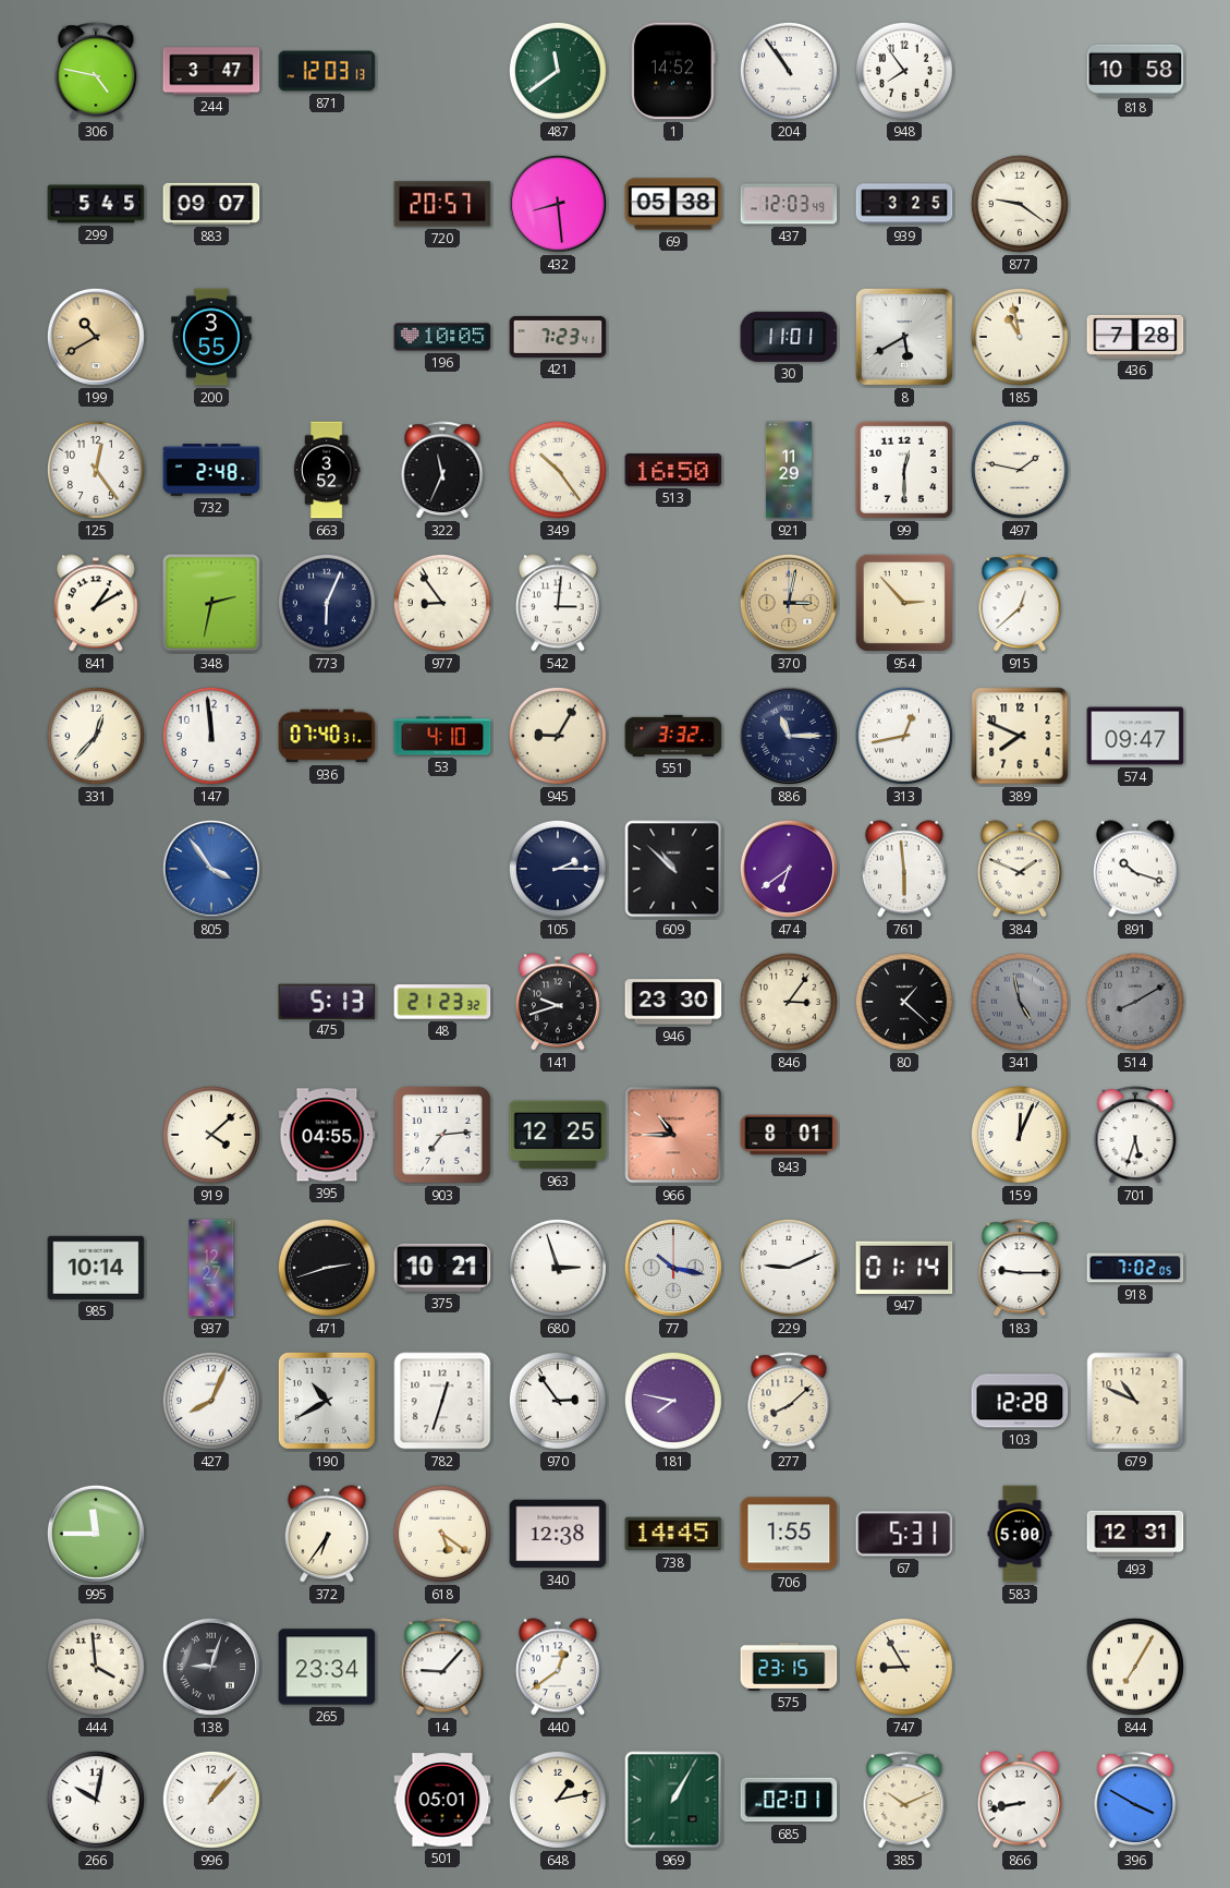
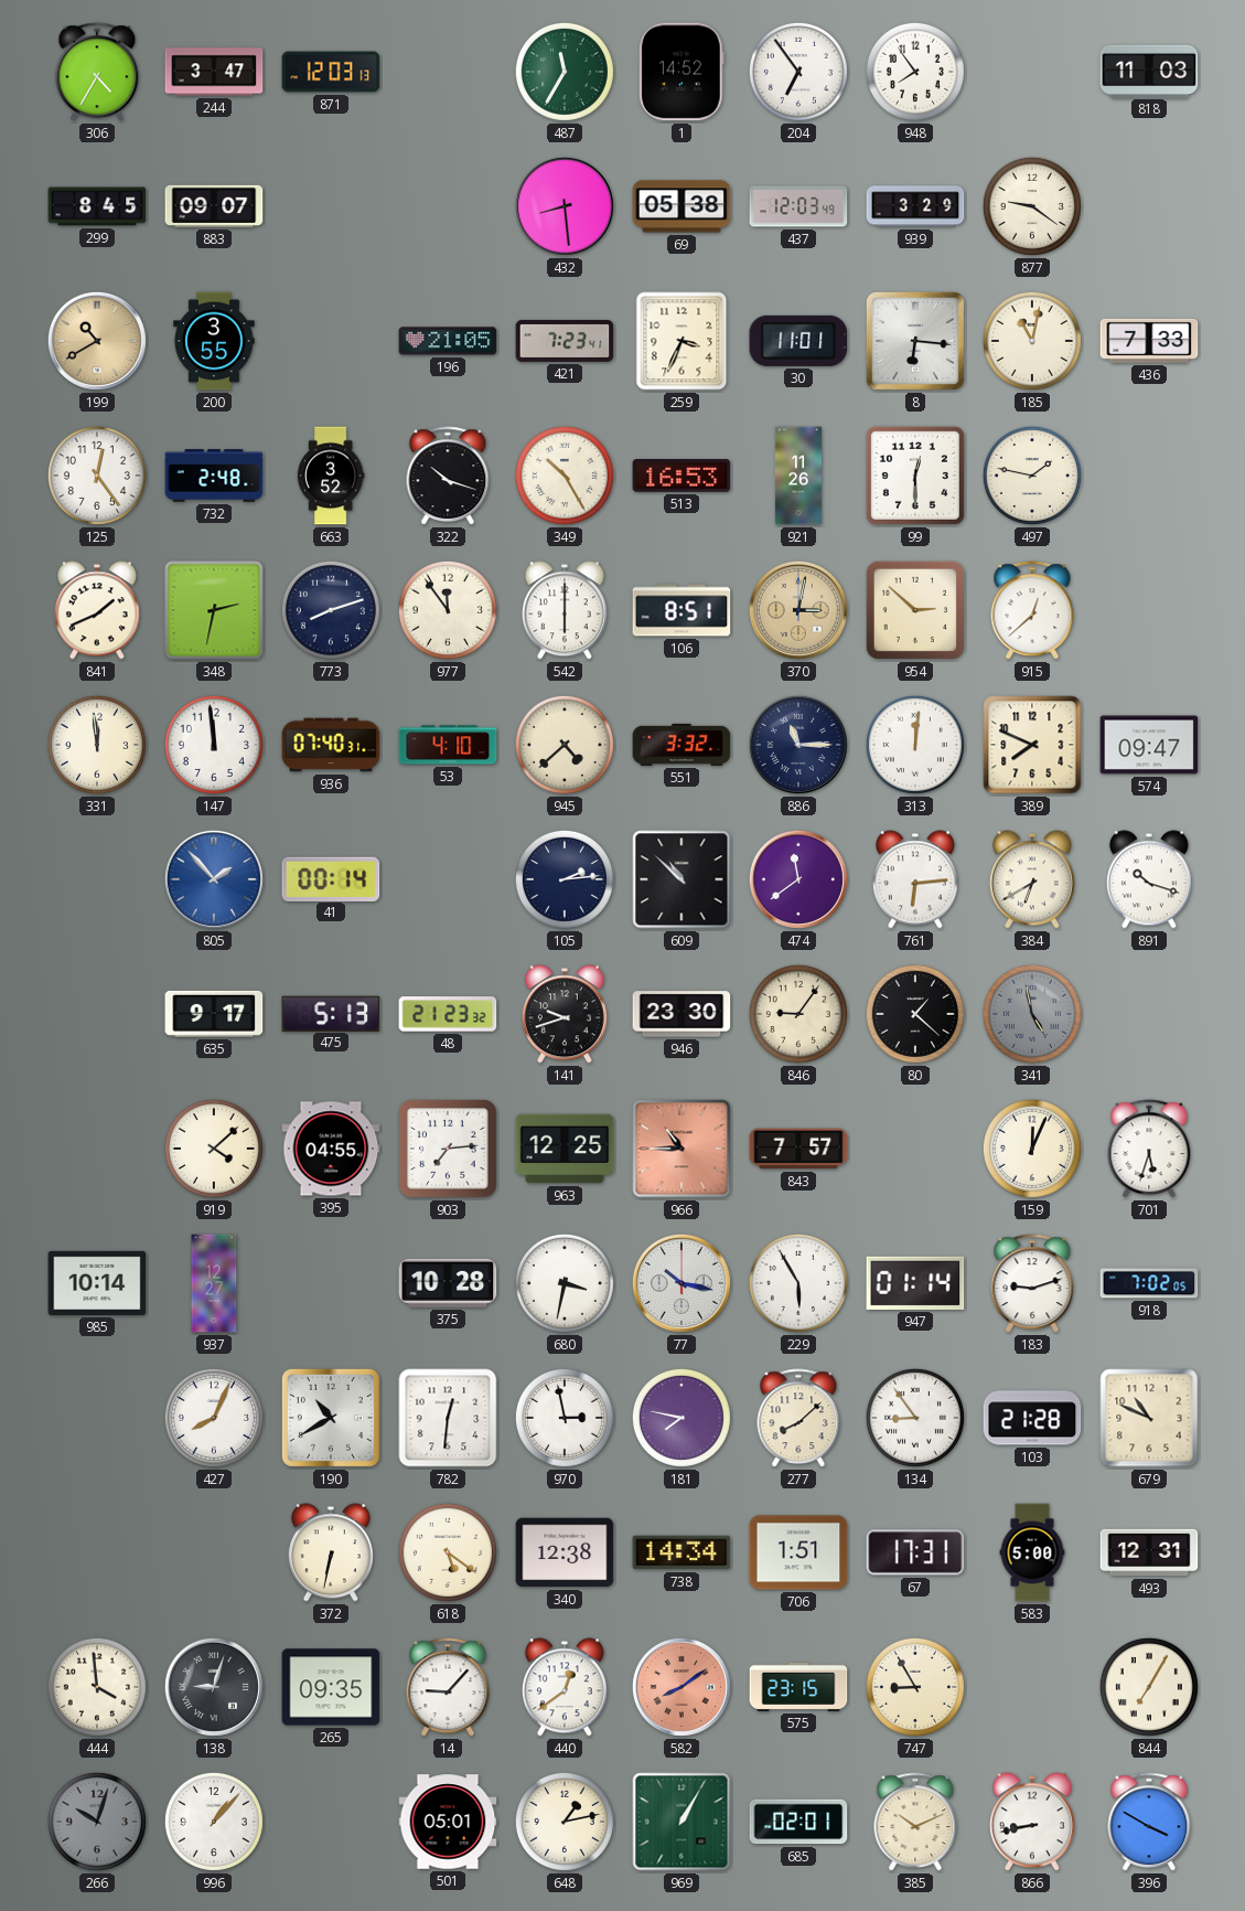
306: 4:47 -> 4:35 (97, 73)
487: 11:39 -> 11:35 (565, 72)
204: 10:54 -> 6:54 (798, 72)
818: 10:58 -> 11:03 (1149, 71)
299: 5:45 -> 8:45 (97, 206)
720: 20:57 -> none (442, 204)
939: 3:25 -> 3:29 (915, 206)
196: 10:05 -> 21:05 (448, 341)
259: none -> 3:34 (681, 341)
8: 5:40 -> 6:16 (915, 341)
185: 10:58 -> 11:02 (1032, 341)
436: 7:28 -> 7:33 (1149, 341)
322: 11:34 -> 10:18 (448, 477)
349: 10:24 -> 10:25 (565, 476)
513: 16:50 -> 16:53 (681, 477)
921: 11:29 -> 11:26 (798, 476)
841: 1:10 -> 1:41 (97, 610)
773: 6:04 -> 8:12 (331, 610)
977: 8:54 -> 11:54 (448, 610)
542: 3:01 -> 6:00 (565, 610)
106: none -> 8:51 (681, 610)
954: 2:53 -> 2:52 (915, 610)
331: 12:37 -> 11:59 (97, 745)
945: 9:05 -> 4:38 (565, 745)
313: 12:43 -> 12:01 (915, 745)
805: 3:54 -> 1:53 (214, 879)
41: none -> 00:14 (331, 878)
105: 2:15 -> 2:14 (565, 879)
474: 6:39 -> 11:39 (798, 879)
761: 5:59 -> 6:14 (915, 879)
384: 1:49 -> 6:40 (1032, 879)
635: none -> 9:17 (214, 1014)
846: 3:06 -> 9:06 (798, 1014)
514: 8:10 -> none (1135, 1002)
843: 8:01 -> 7:57 (798, 1149)
471: 2:42 -> none (327, 1268)
375: 10:21 -> 10:28 (448, 1283)
680: 2:57 -> 3:32 (565, 1283)
229: 9:11 -> 5:55 (798, 1283)
183: 9:15 -> 9:12 (1032, 1284)
782: 12:33 -> 12:31 (448, 1418)
970: 2:54 -> 2:58 (565, 1418)
134: none -> 8:54 (915, 1418)
103: 12:28 -> 21:28 (1032, 1418)
995: 11:45 -> none (96, 1534)
372: 6:36 -> 6:32 (331, 1552)
738: 14:45 -> 14:34 (681, 1552)
706: 1:55 -> 1:51 (798, 1552)
67: 5:31 -> 17:31 (915, 1552)
265: 23:34 -> 09:35 (331, 1687)
582: none -> 8:09 (681, 1687)
266: 10:02 -> 10:03 (97, 1822)
266 dial: white -> grey (97, 1822)
